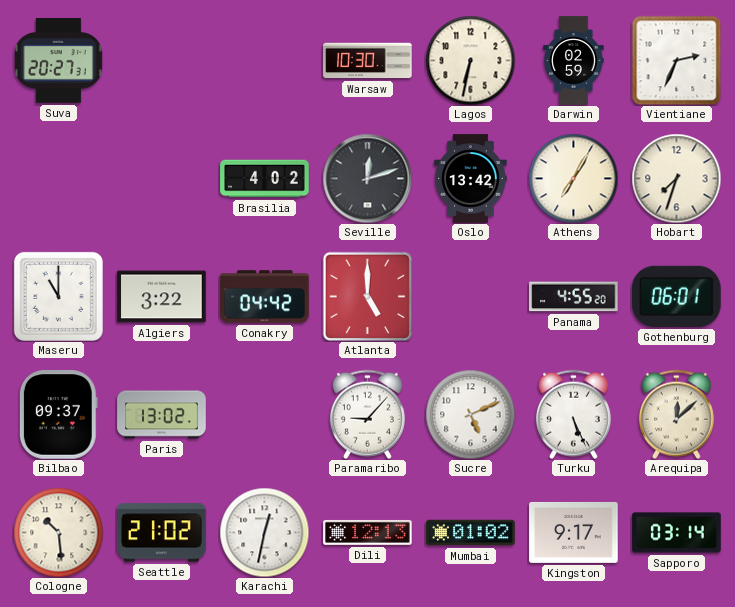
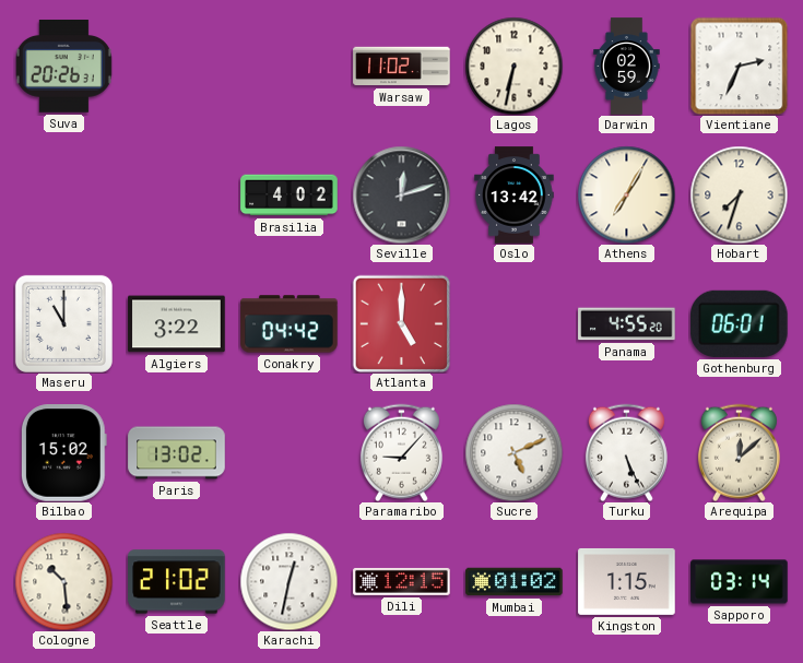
Suva: 20:27 -> 20:26 (63, 67)
Warsaw: 10:30 -> 11:02 (402, 67)
Bilbao: 09:37 -> 15:02 (63, 453)
Dili: 12:13 -> 12:15 (402, 581)
Kingston: 9:17 -> 1:15 (627, 581)
